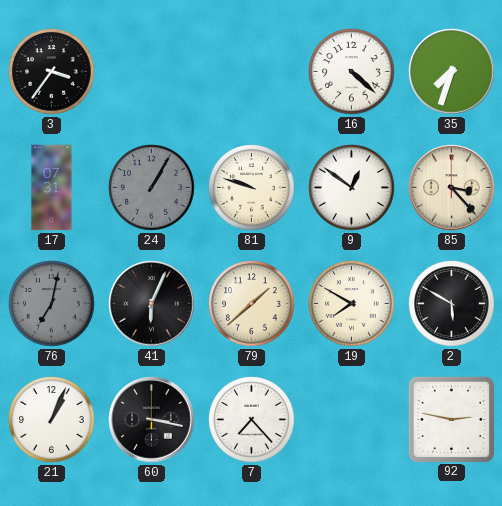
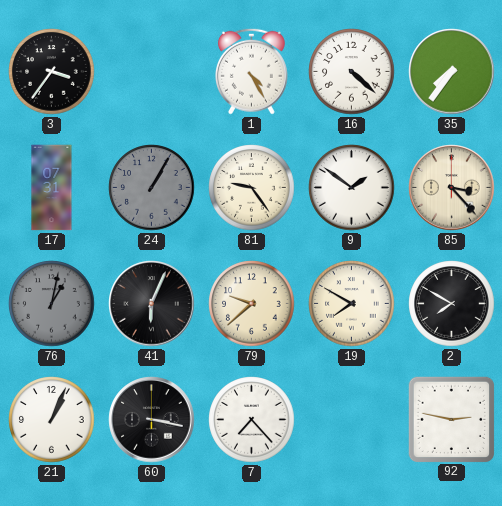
1: none -> 4:25 (251, 71)
35: 7:33 -> 7:36 (452, 72)
81: 9:48 -> 9:24 (252, 188)
9: 12:51 -> 1:51 (352, 188)
76: 7:02 -> 1:02 (52, 304)
79: 1:38 -> 9:38 (252, 304)
2: 5:50 -> 7:50 (452, 304)
